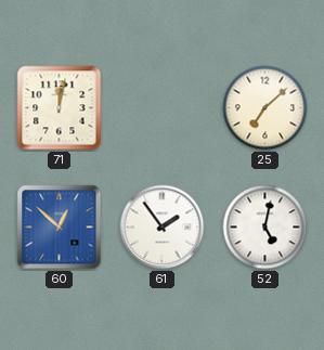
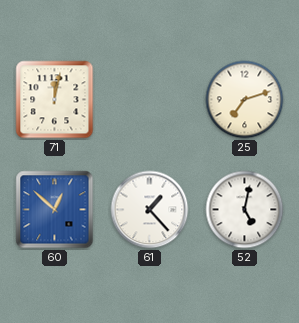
25: 7:08 -> 7:12 (245, 100)
61: 1:54 -> 1:23 (150, 210)
